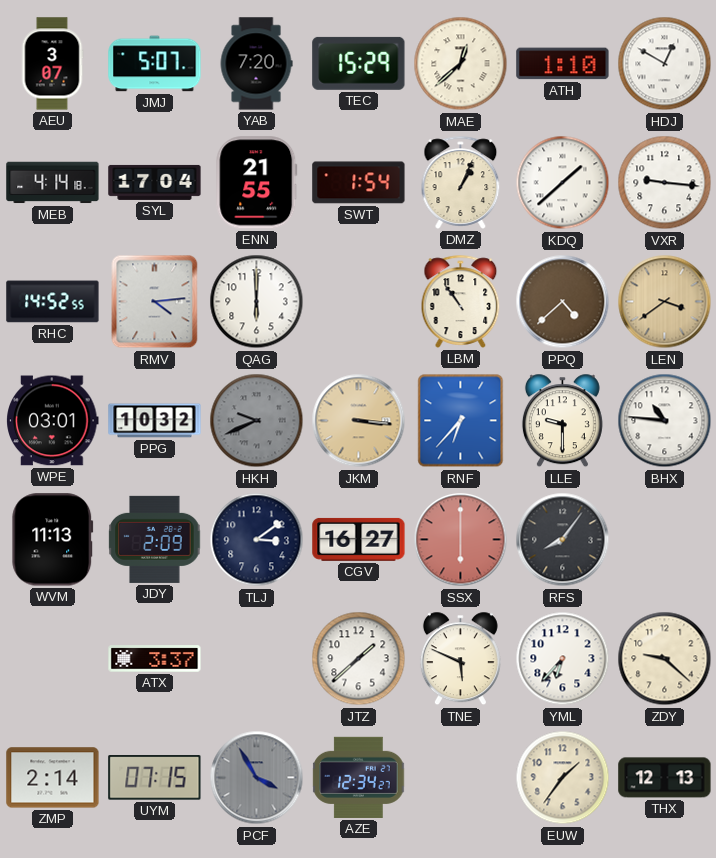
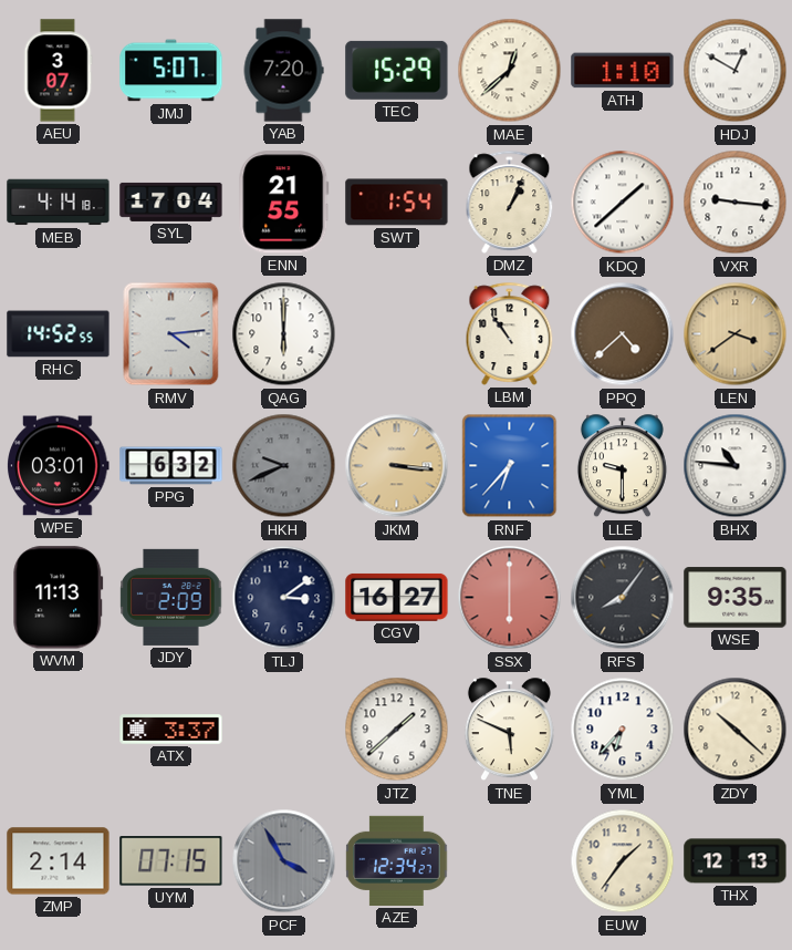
PPG: 10:32 -> 6:32 (171, 466)
WSE: none -> 9:35 (736, 598)
ZDY: 9:22 -> 10:22 (736, 730)
